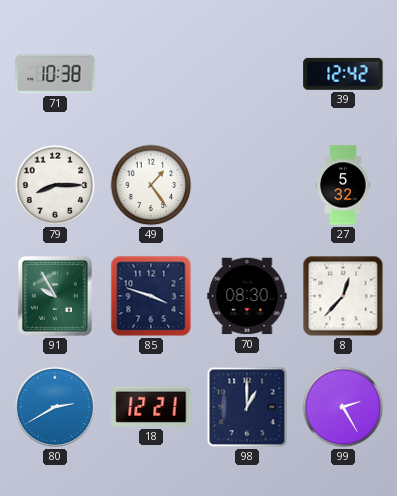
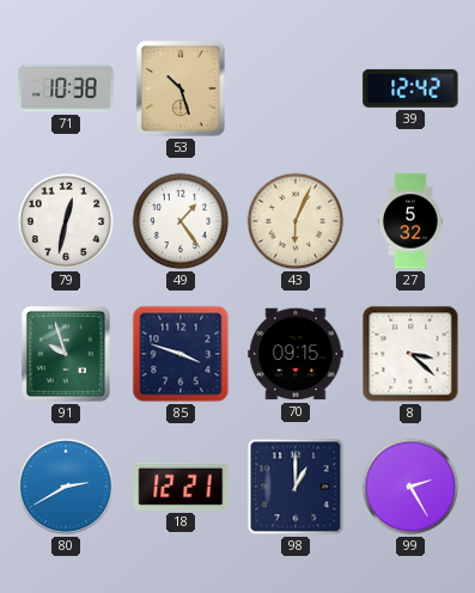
53: none -> 10:27 (182, 90)
79: 8:15 -> 12:32 (66, 221)
43: none -> 6:04 (296, 221)
91: 9:55 -> 9:57 (67, 355)
70: 08:30 -> 09:15 (296, 354)
8: 12:37 -> 3:22 (410, 354)
